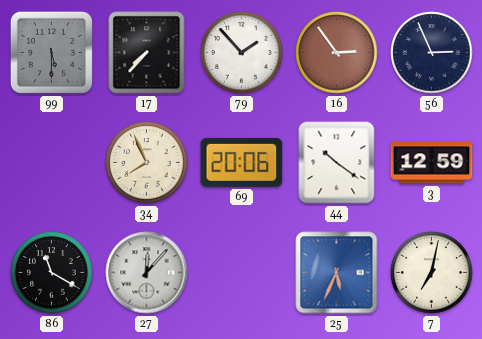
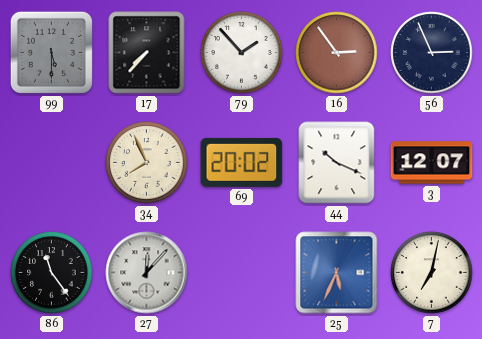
69: 20:06 -> 20:02 (242, 162)
44: 10:21 -> 10:19 (337, 163)
3: 12:59 -> 12:07 (432, 163)
86: 11:20 -> 11:24 (52, 273)
